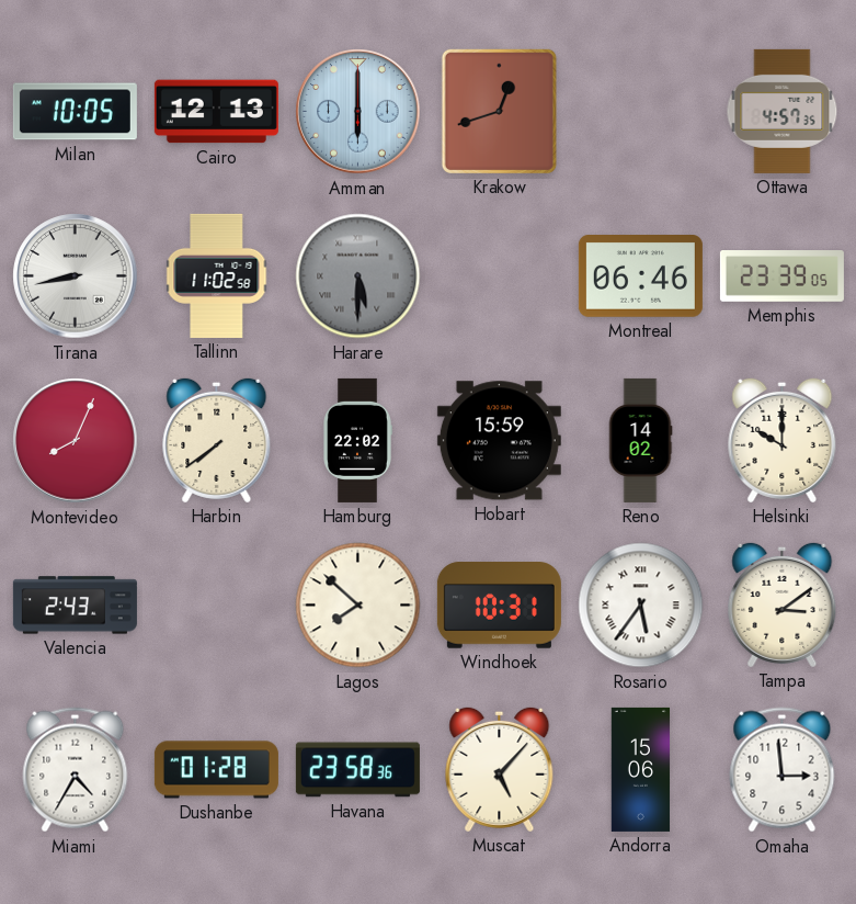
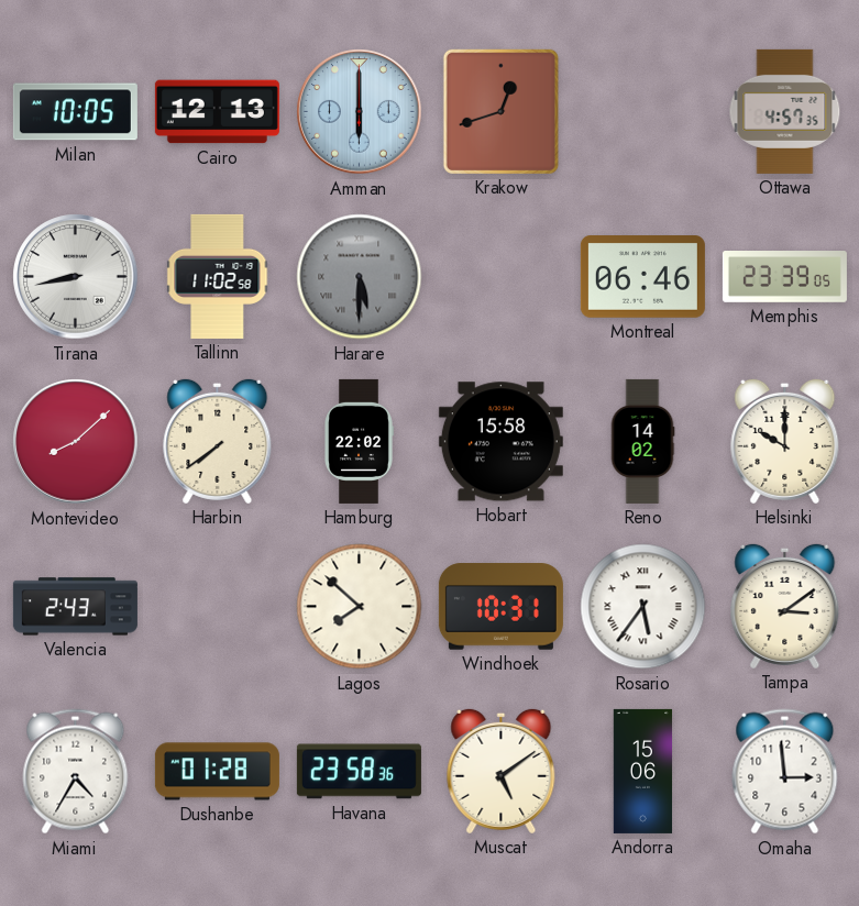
Montevideo: 8:04 -> 8:08 (76, 442)
Hobart: 15:59 -> 15:58 (500, 442)
Muscat: 5:07 -> 5:09 (502, 771)
